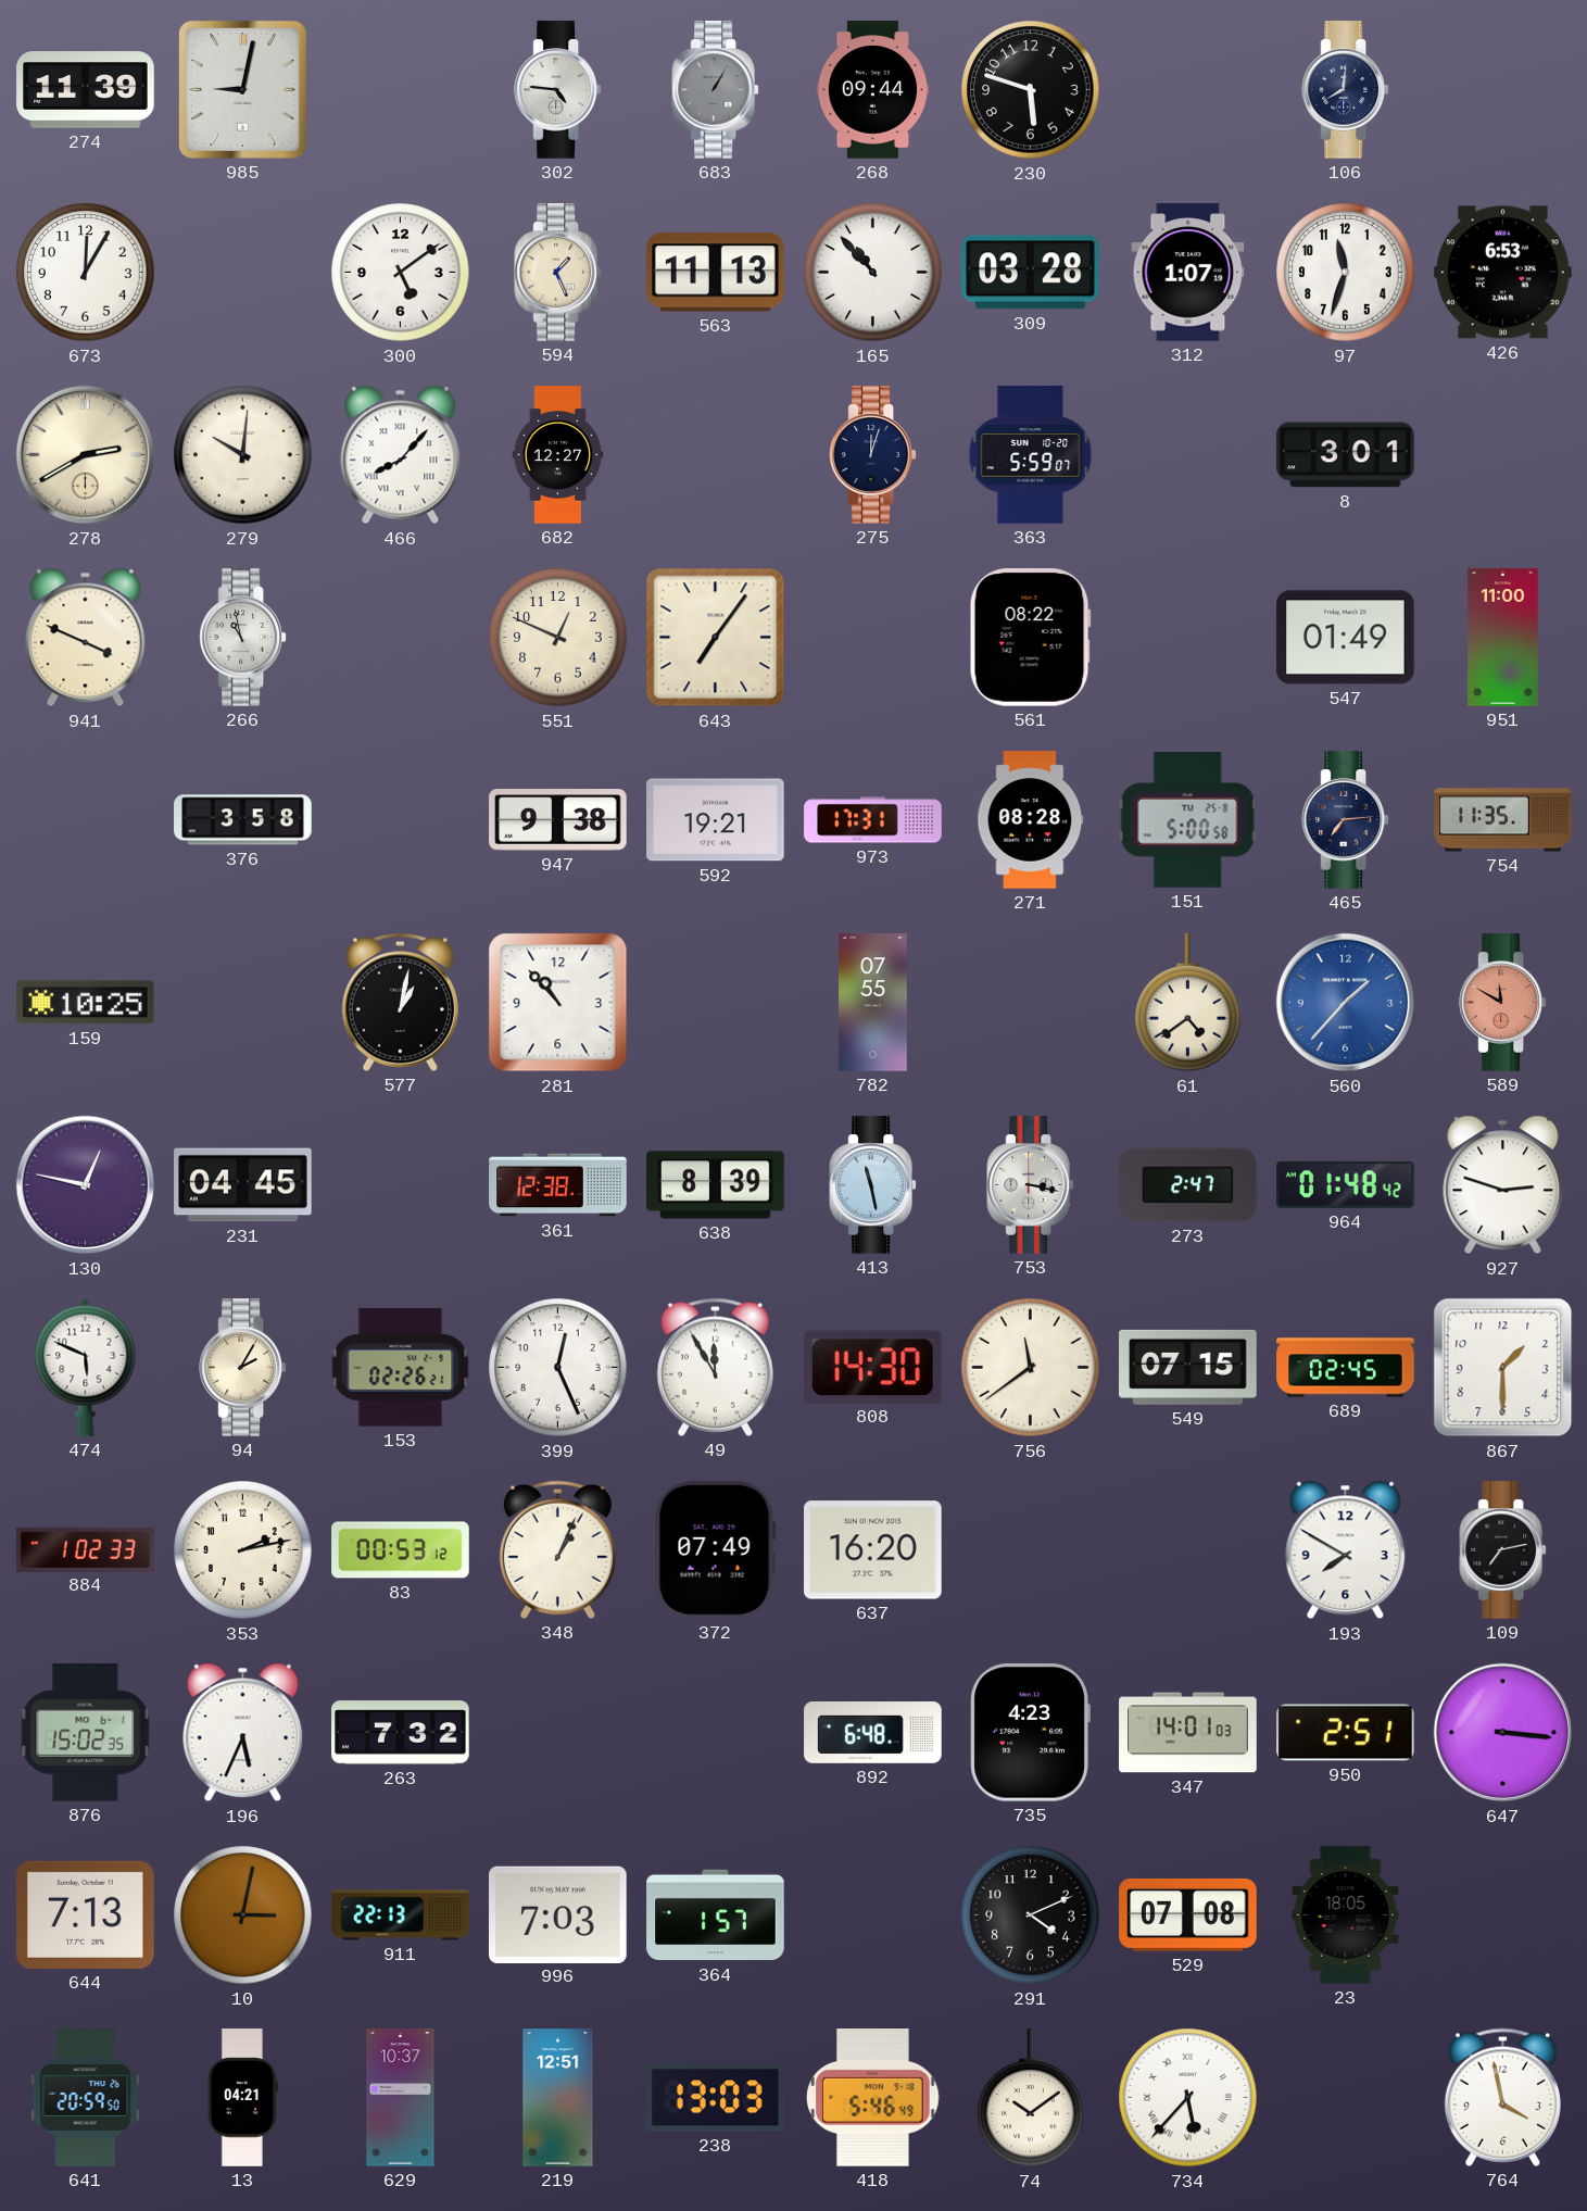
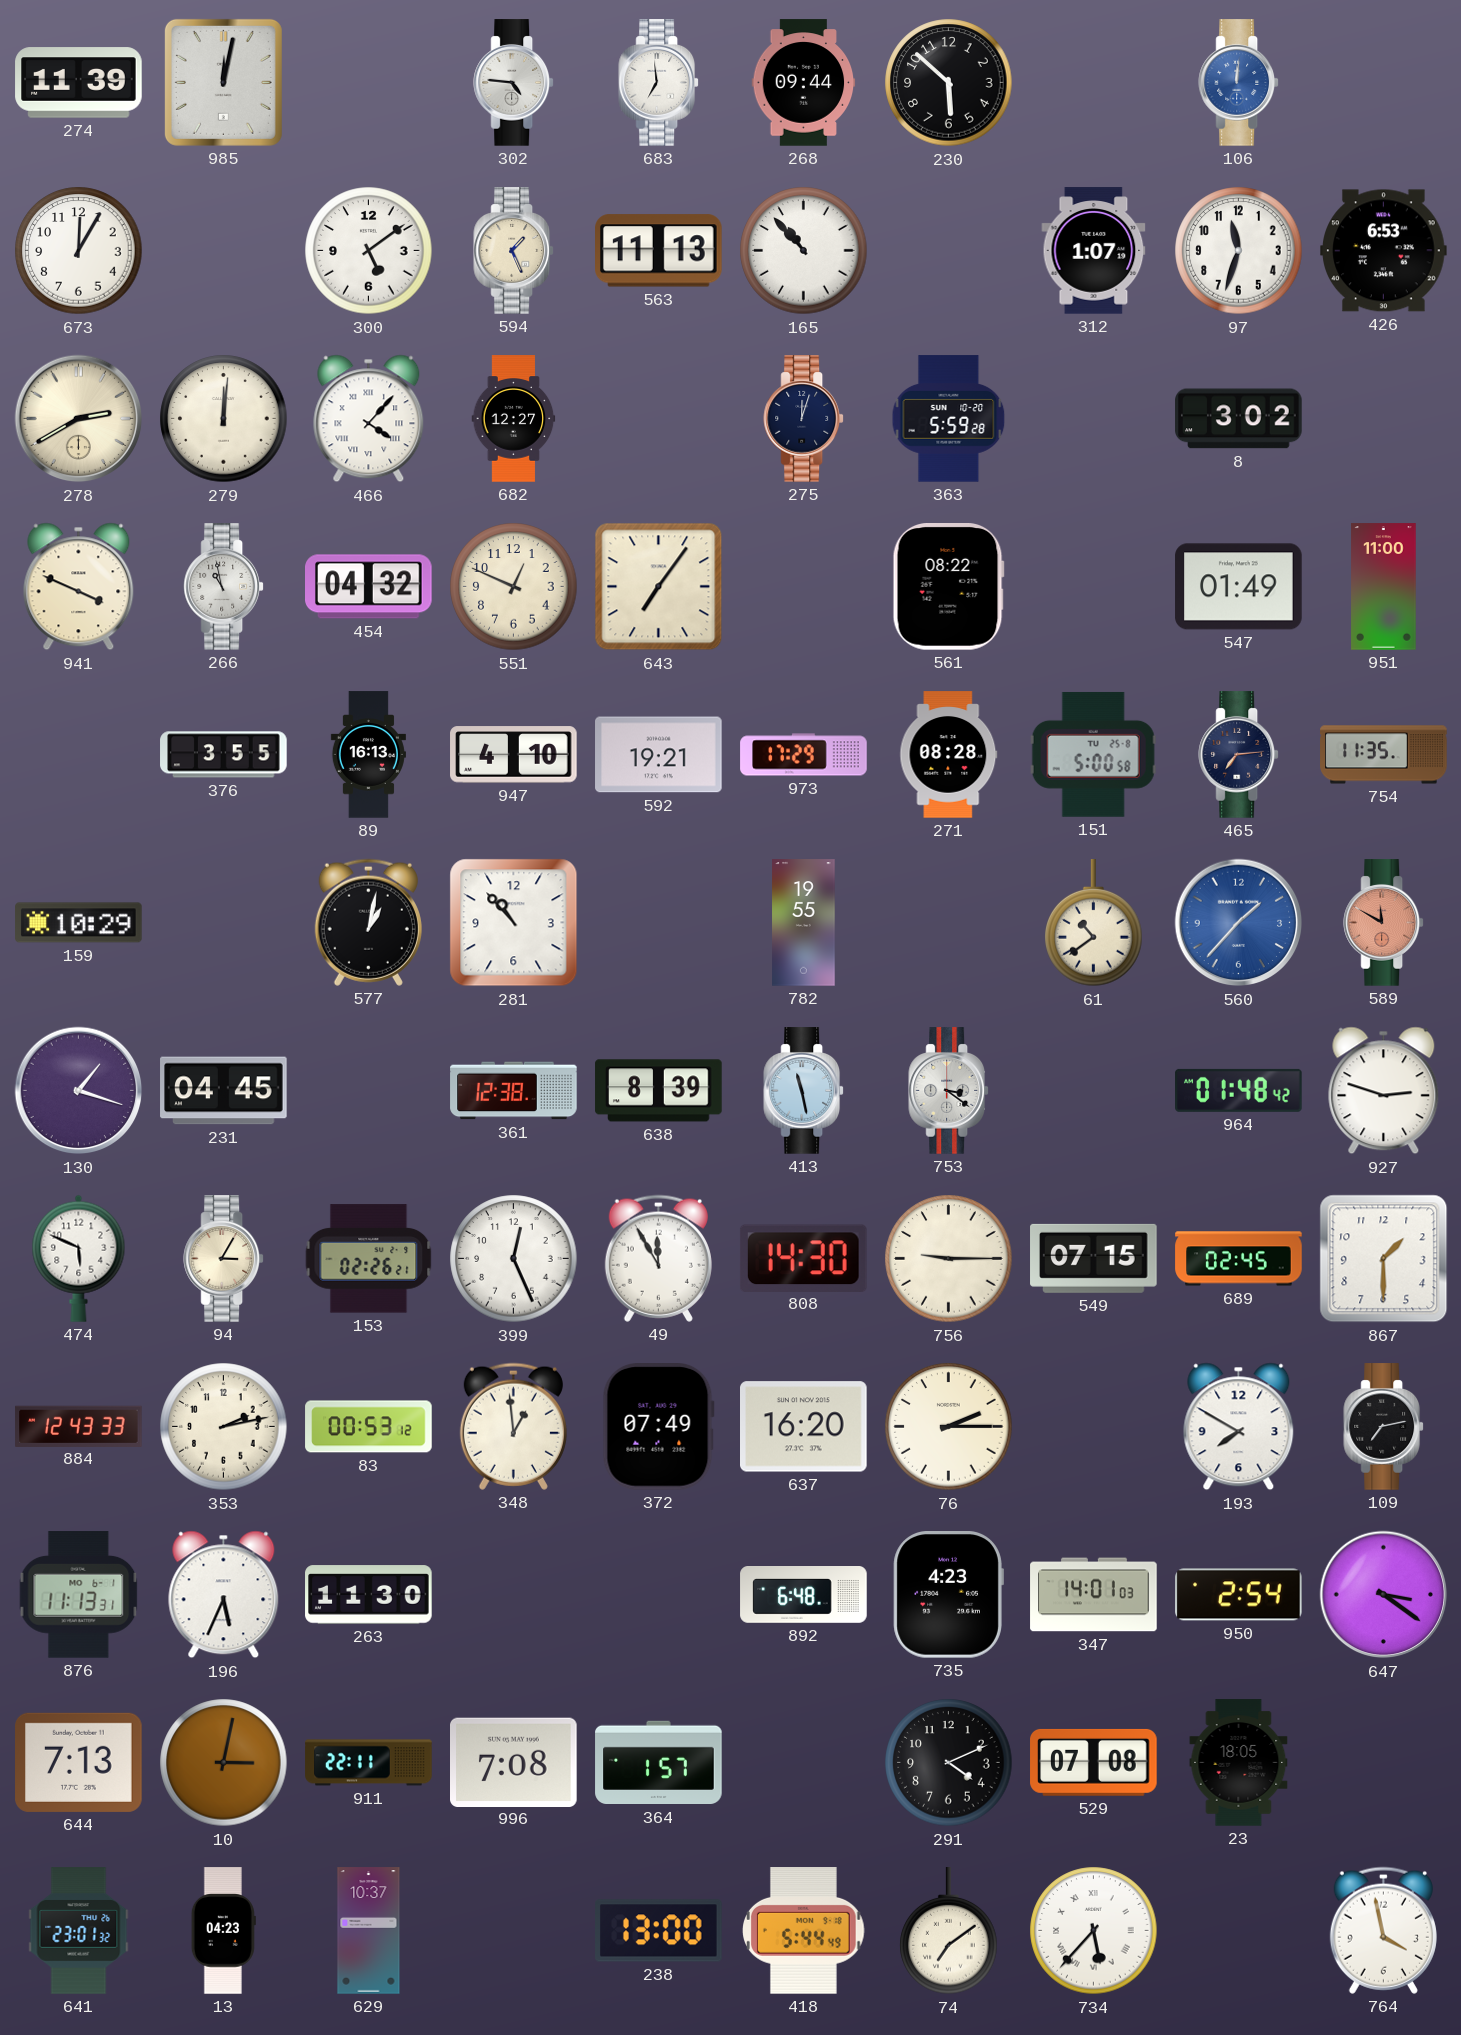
985: 9:02 -> 12:02 (223, 82)
683: 1:05 -> 6:59 (659, 83)
683 dial: grey -> white (659, 83)
230: 5:48 -> 5:52 (949, 83)
106: 8:01 -> 12:01 (1239, 83)
106 dial: navy -> blue (1239, 83)
309: 03:28 -> none (1031, 273)
279: 10:01 -> 12:01 (224, 419)
466: 8:07 -> 4:07 (369, 419)
363: 5:59:07 -> 5:59:28 (949, 419)
8: 3:01 -> 3:02 (1239, 419)
454: none -> 04:32 (369, 587)
376: 3:58 -> 3:55 (224, 755)
89: none -> 16:13 (368, 755)
947: 9:38 -> 4:10 (514, 755)
973: 17:31 -> 17:29 (804, 755)
159: 10:25 -> 10:29 (79, 923)
782: 07:55 -> 19:55 (804, 923)
61: 4:39 -> 10:39 (1094, 923)
130: 12:47 -> 1:18 (79, 1091)
753: 3:17 -> 3:21 (949, 1091)
273: 2:47 -> none (1188, 1185)
94: 2:05 -> 3:05 (224, 1259)
756: 11:39 -> 9:15 (949, 1259)
884: 1:02 -> 12:43 (79, 1426)
348: 1:04 -> 12:59 (513, 1426)
76: none -> 2:15 (949, 1427)
876: 15:02 -> 11:13 (79, 1595)
263: 7:32 -> 11:30 (369, 1595)
950: 2:51 -> 2:54 (1239, 1595)
647: 3:16 -> 3:21 (1384, 1595)
911: 22:13 -> 22:11 (369, 1763)
996: 7:03 -> 7:08 (514, 1762)
641: 20:59 -> 23:01 (79, 1931)
13: 04:21 -> 04:23 (223, 1931)
219: 12:51 -> none (558, 2098)
238: 13:03 -> 13:00 (659, 1931)
418: 5:46 -> 5:44 (804, 1931)
74: 10:09 -> 7:09 (949, 1931)
